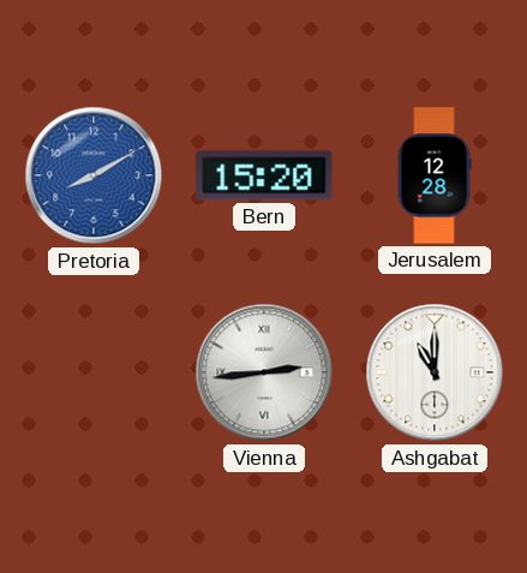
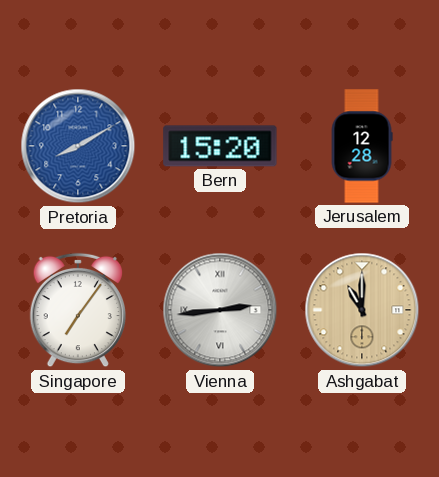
Singapore: none -> 7:06 (77, 310)
Ashgabat dial: white -> champagne (362, 310)
